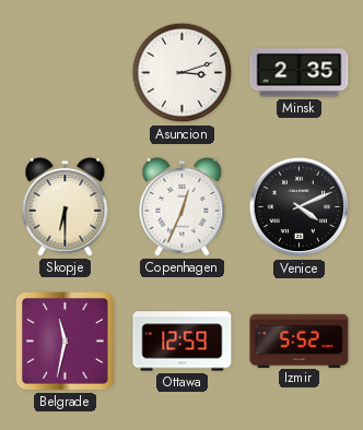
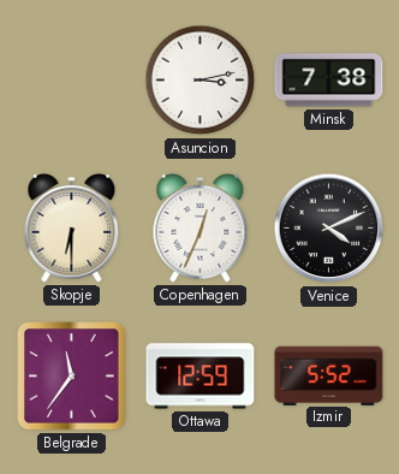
Asuncion: 3:12 -> 3:13 (201, 81)
Minsk: 2:35 -> 7:38 (329, 81)
Belgrade: 11:32 -> 11:36 (72, 377)
